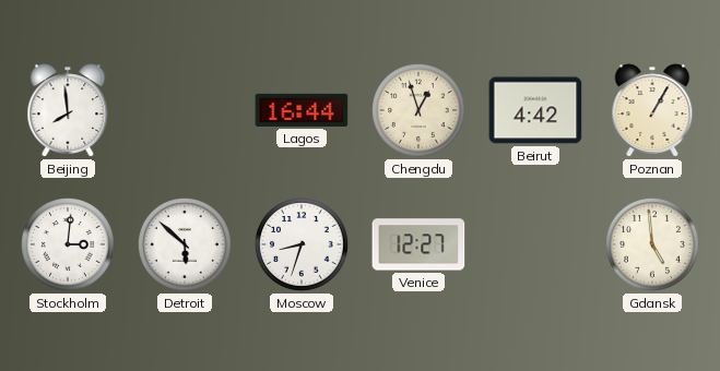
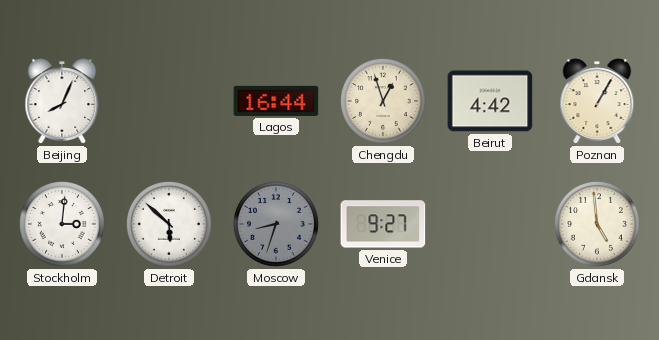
Beijing: 7:59 -> 8:04 (62, 101)
Moscow dial: white -> grey (277, 225)
Venice: 12:27 -> 9:27 (383, 224)
